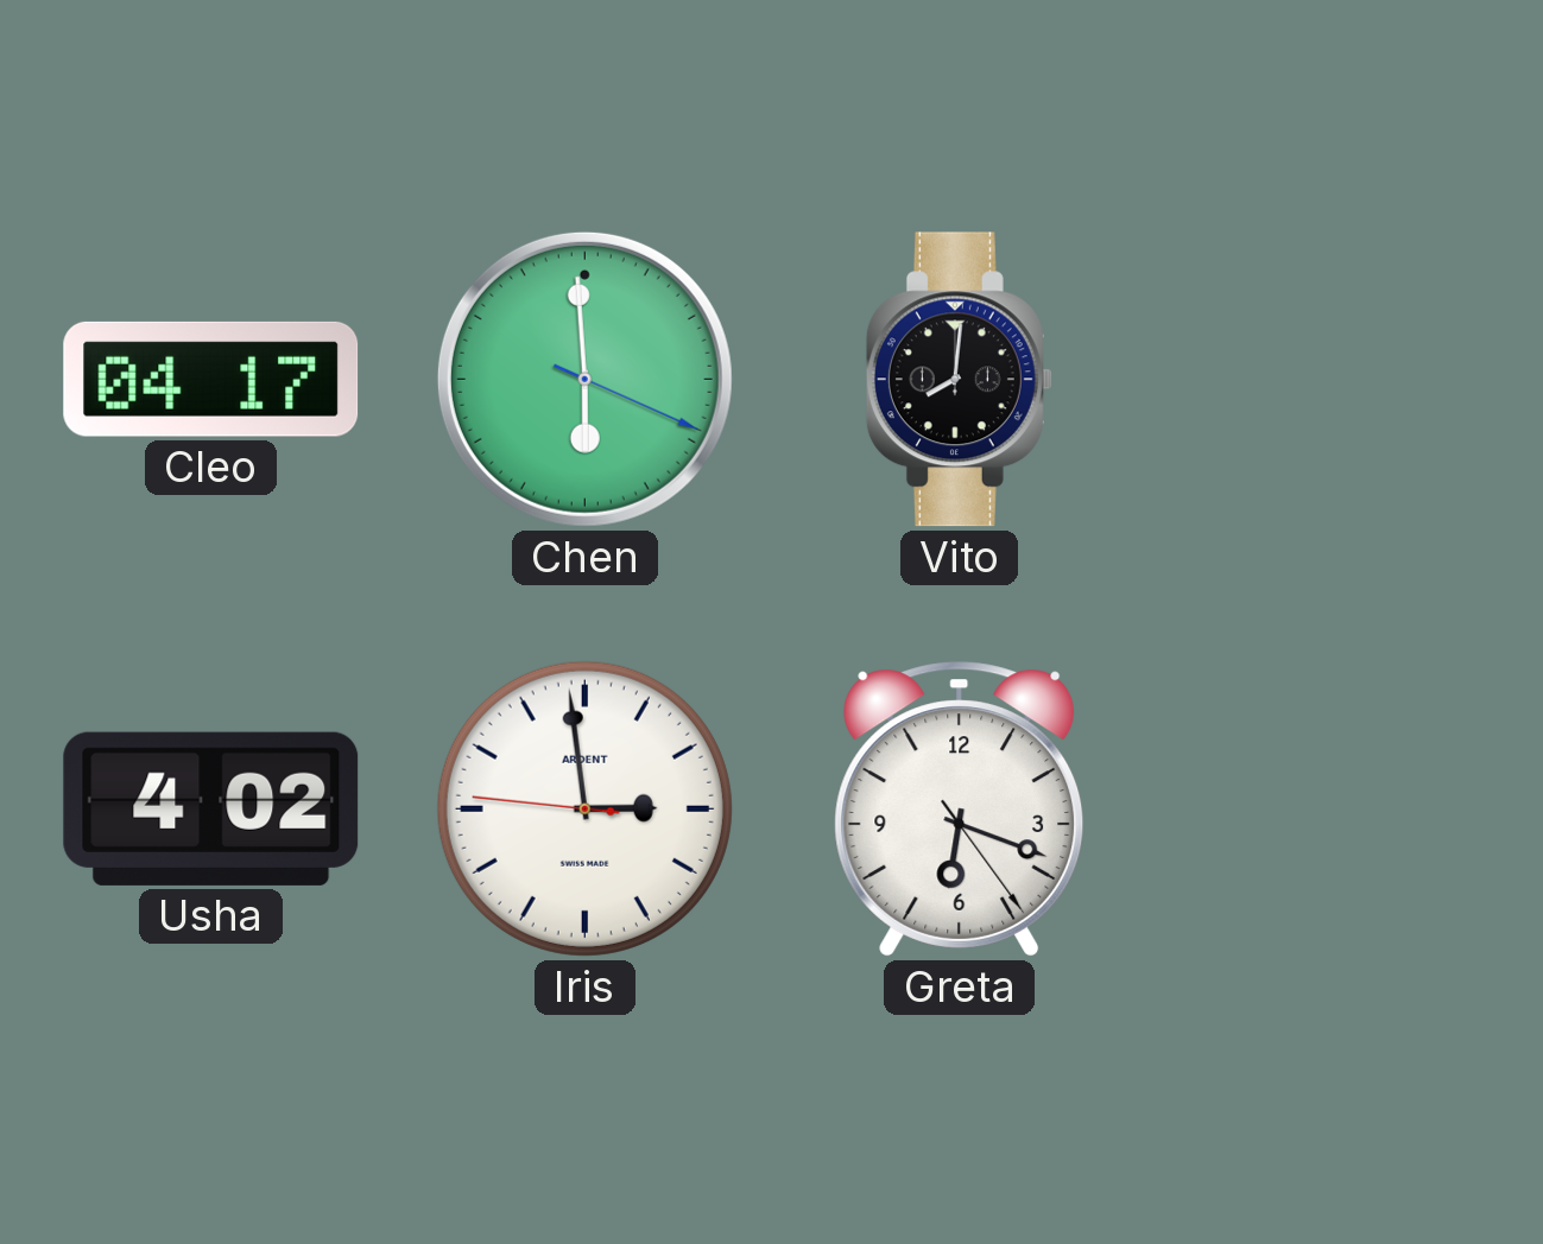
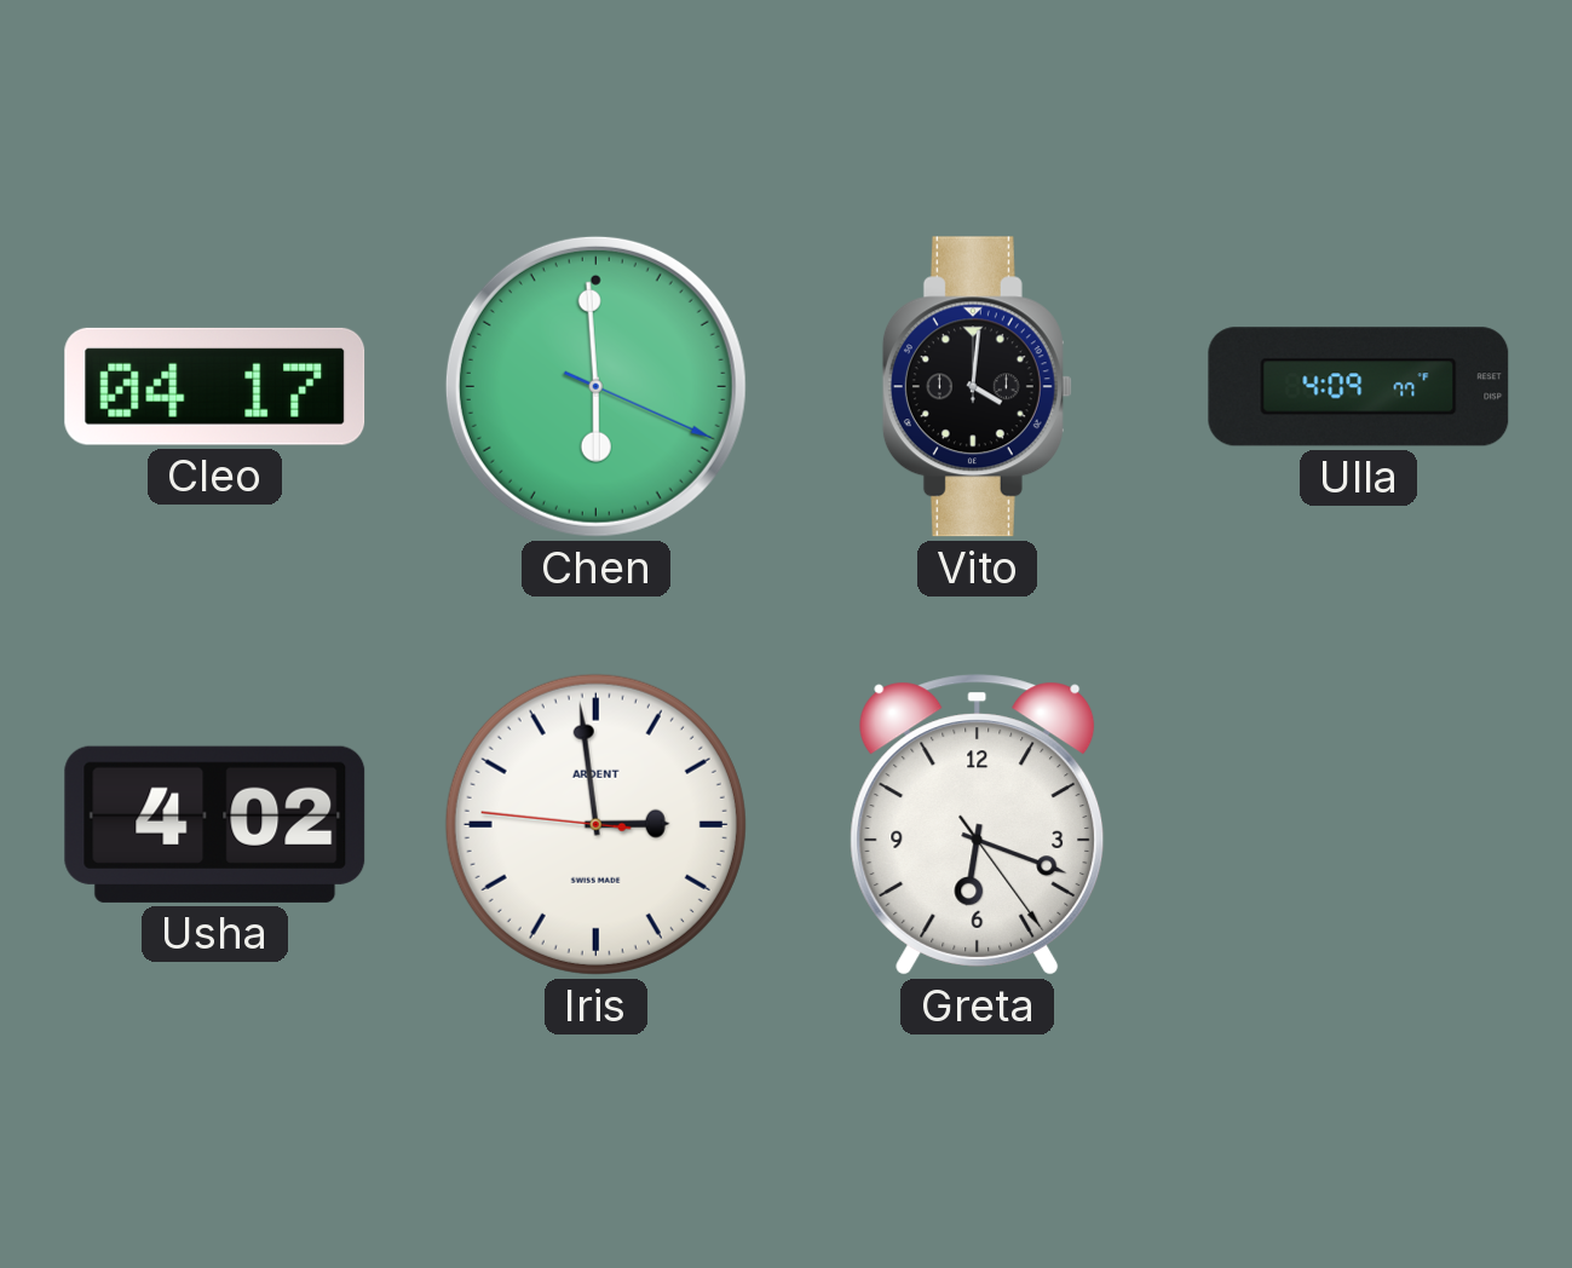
Vito: 8:01 -> 4:01 (977, 387)
Ulla: none -> 4:09 (1359, 387)
